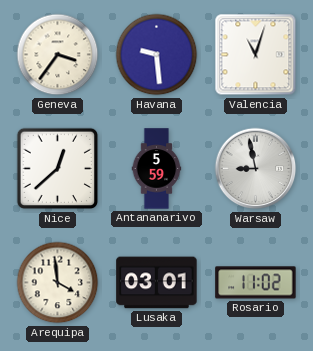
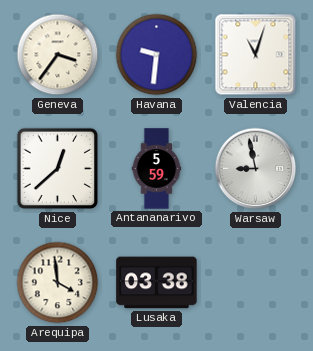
Havana: 9:29 -> 9:31 (157, 55)
Lusaka: 03:01 -> 03:38 (157, 283)
Rosario: 11:02 -> none (256, 283)
